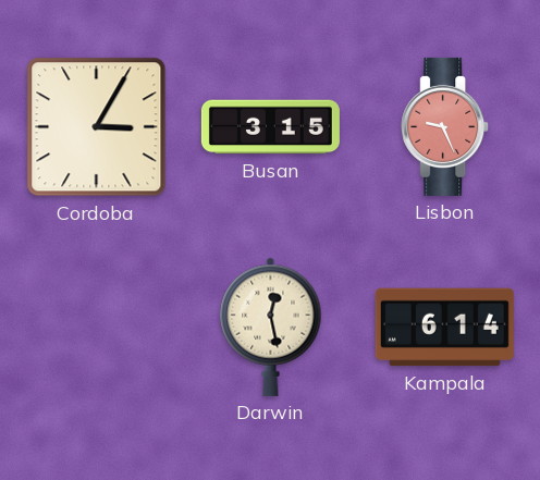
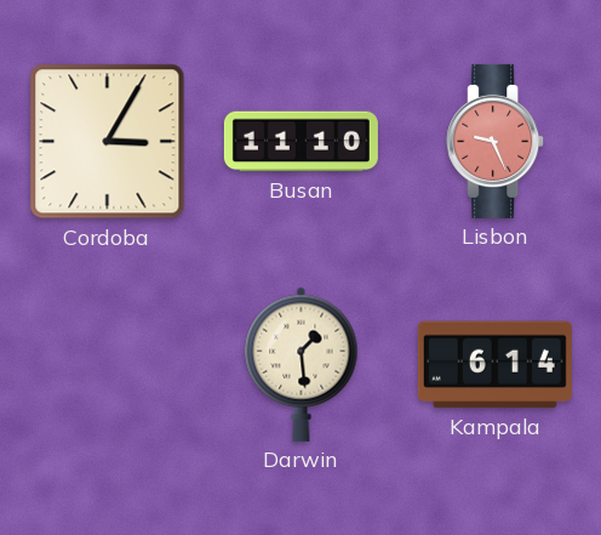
Busan: 3:15 -> 11:10 (300, 142)
Darwin: 12:28 -> 1:29 (302, 364)
